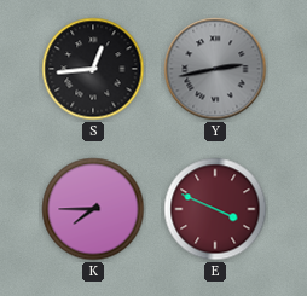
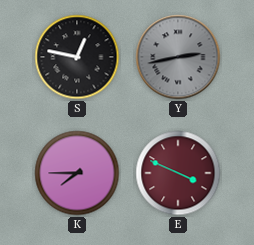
S: 12:44 -> 12:47 (77, 57)
